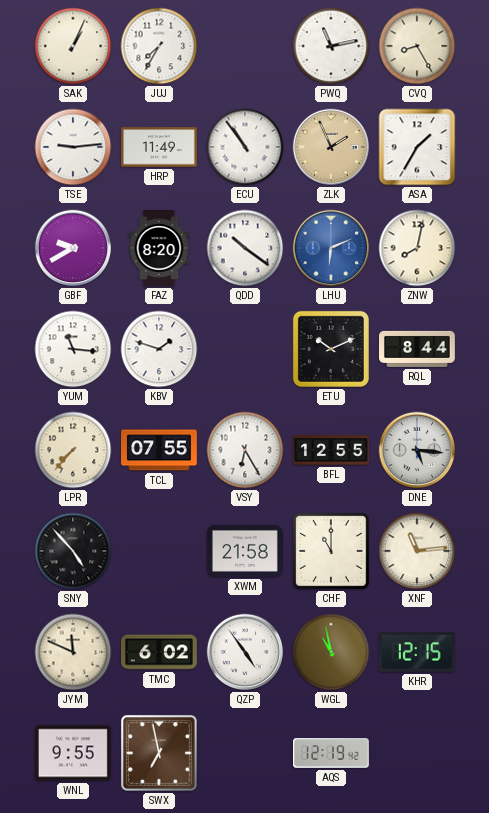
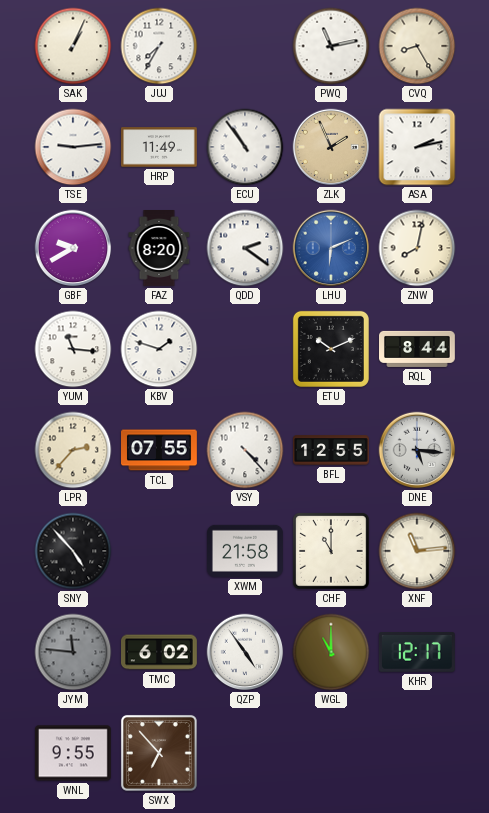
ASA: 1:35 -> 2:13 (417, 147)
QDD: 10:21 -> 2:21 (245, 248)
LPR: 7:37 -> 2:37 (73, 450)
VSY: 6:25 -> 4:23 (245, 450)
JYM: 11:49 -> 11:46 (73, 652)
JYM dial: cream -> grey (73, 652)
WGL: 10:58 -> 11:00 (331, 652)
KHR: 12:15 -> 12:17 (417, 653)
SWX: 6:58 -> 6:53 (159, 753)
AQS: 12:19 -> none (332, 753)
